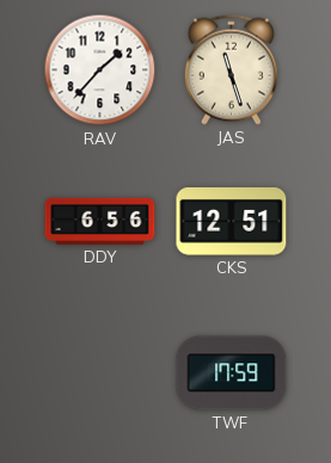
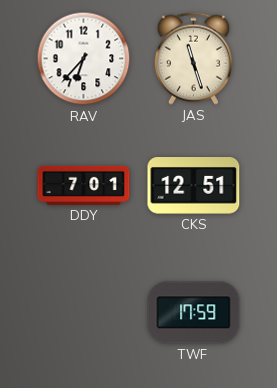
RAV: 1:37 -> 6:37 (84, 59)
DDY: 6:56 -> 7:01 (84, 185)
